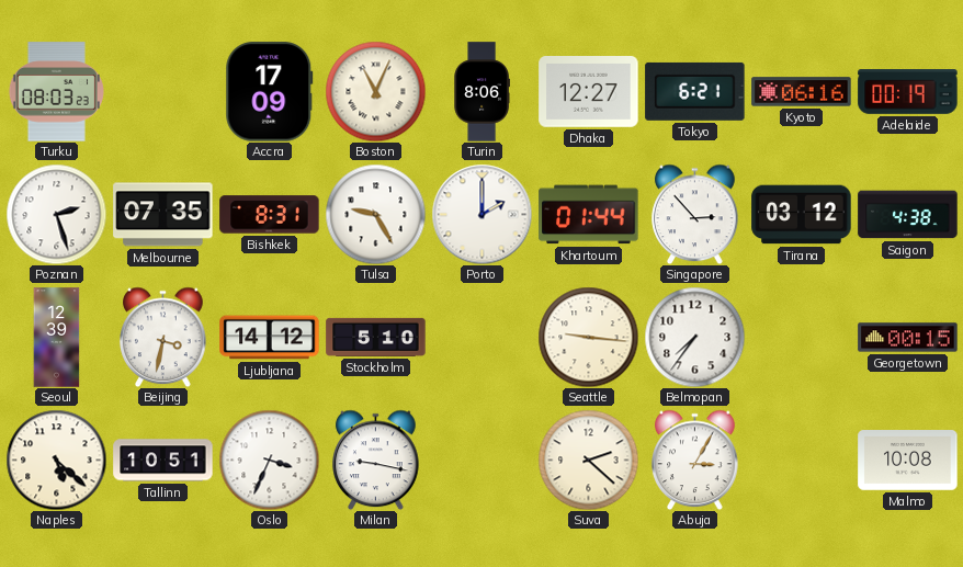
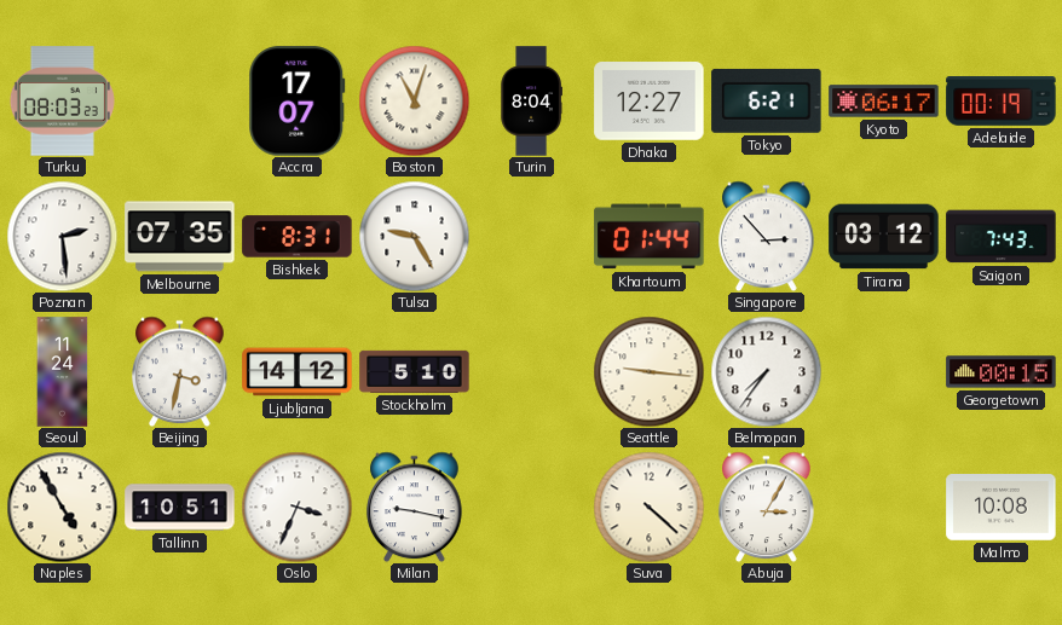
Accra: 17:09 -> 17:07 (298, 102)
Boston: 11:04 -> 11:03 (414, 100)
Turin: 8:06 -> 8:04 (531, 102)
Kyoto: 06:16 -> 06:17 (884, 102)
Poznan: 2:27 -> 2:29 (62, 236)
Porto: 2:00 -> none (482, 214)
Saigon: 4:38 -> 7:43 (1002, 237)
Seoul: 12:39 -> 11:24 (63, 372)
Naples: 5:22 -> 4:55 (62, 507)
Suva: 2:22 -> 4:22 (648, 507)
